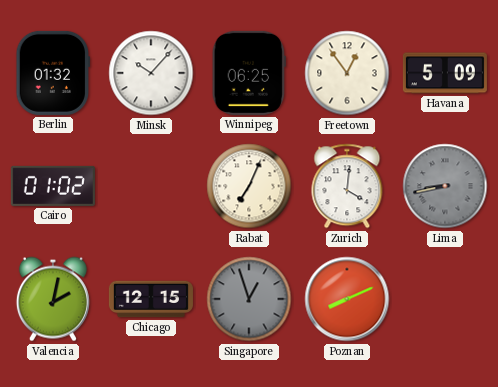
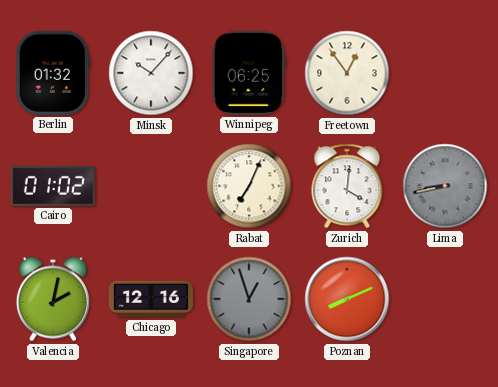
Havana: 5:09 -> none (445, 73)
Chicago: 12:15 -> 12:16 (151, 299)
